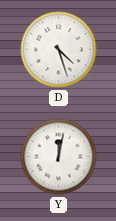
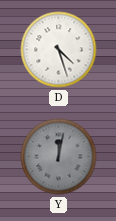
Y dial: white -> grey (59, 157)
